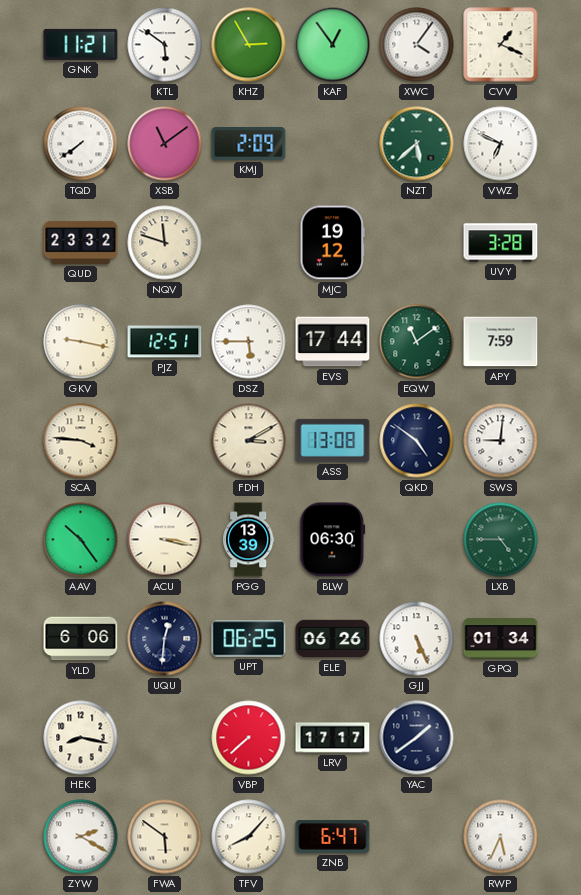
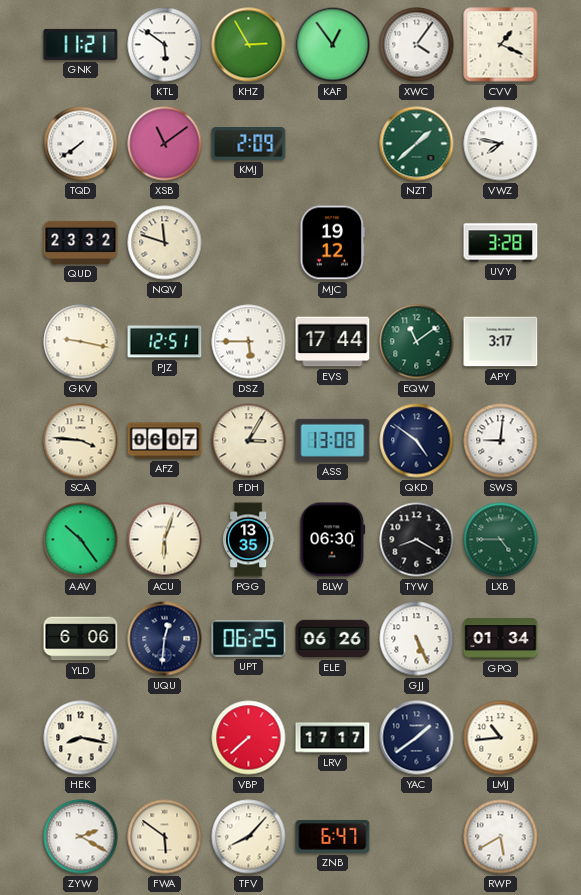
NZT: 5:38 -> 1:38 (417, 144)
VWZ: 6:49 -> 7:47 (501, 144)
APY: 7:59 -> 3:17 (501, 342)
AFZ: none -> 06:07 (165, 441)
FDH: 3:10 -> 3:05 (249, 441)
ACU: 3:17 -> 6:03 (165, 540)
PGG: 13:39 -> 13:35 (249, 540)
TYW: none -> 8:20 (417, 540)
LMJ: none -> 10:44 (501, 738)
RWP: 5:34 -> 5:40 (501, 837)
